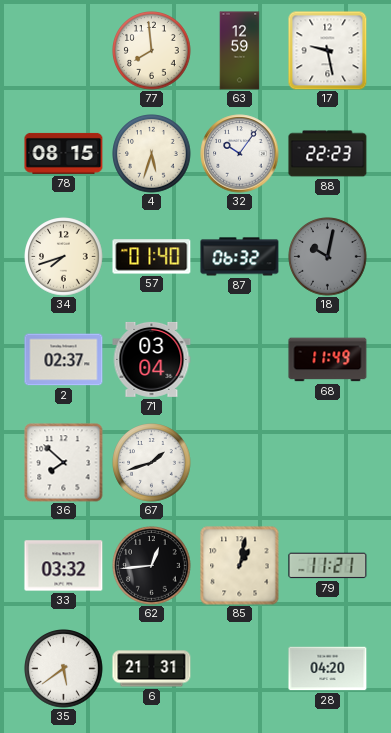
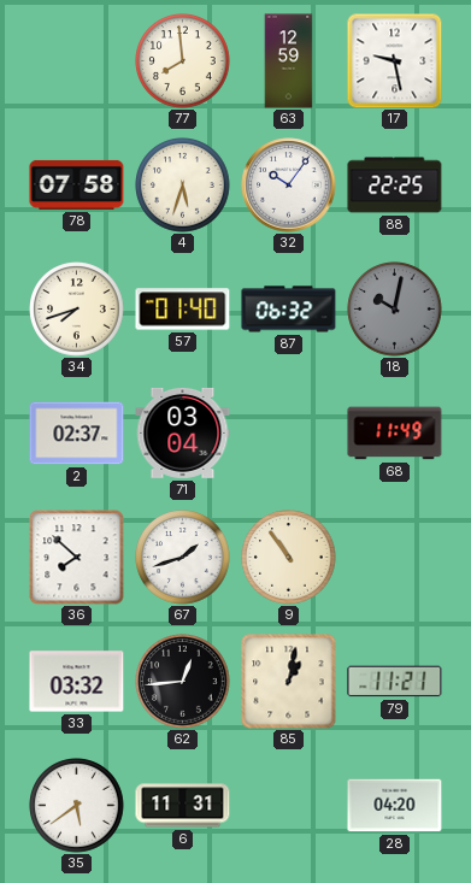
78: 08:15 -> 07:58 (77, 184)
88: 22:23 -> 22:25 (395, 186)
9: none -> 10:54 (289, 558)
6: 21:31 -> 11:31 (183, 806)
